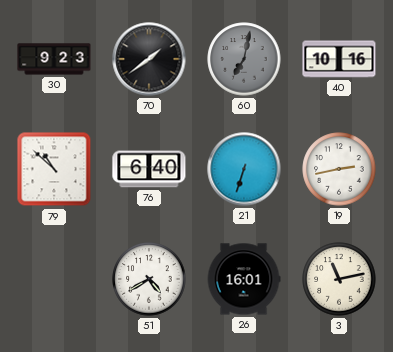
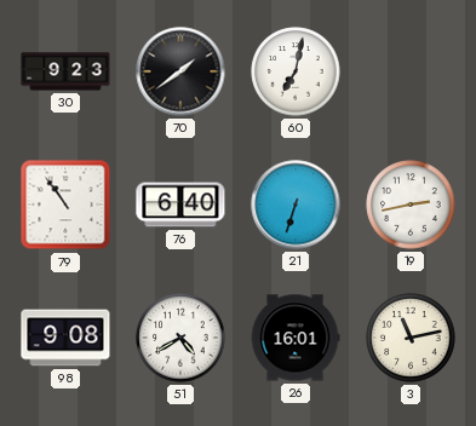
60 dial: grey -> white (296, 71)
40: 10:16 -> none (339, 59)
79: 10:52 -> 10:54 (65, 205)
98: none -> 9:08 (65, 338)
